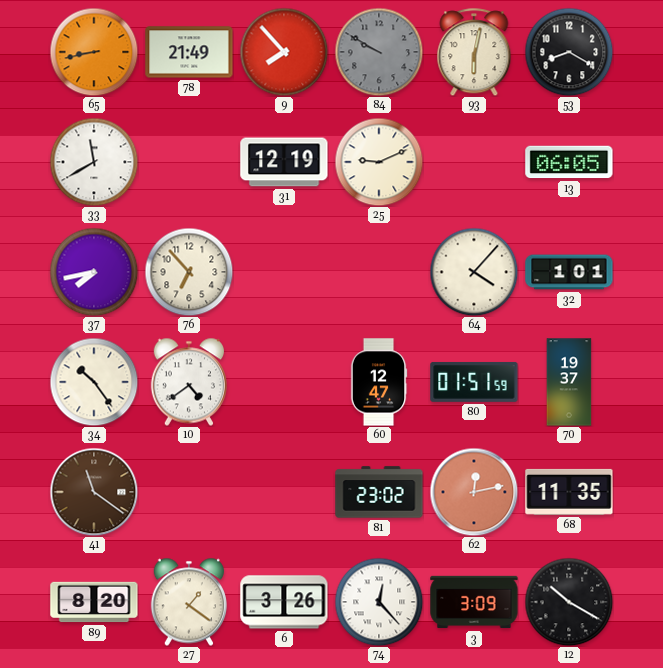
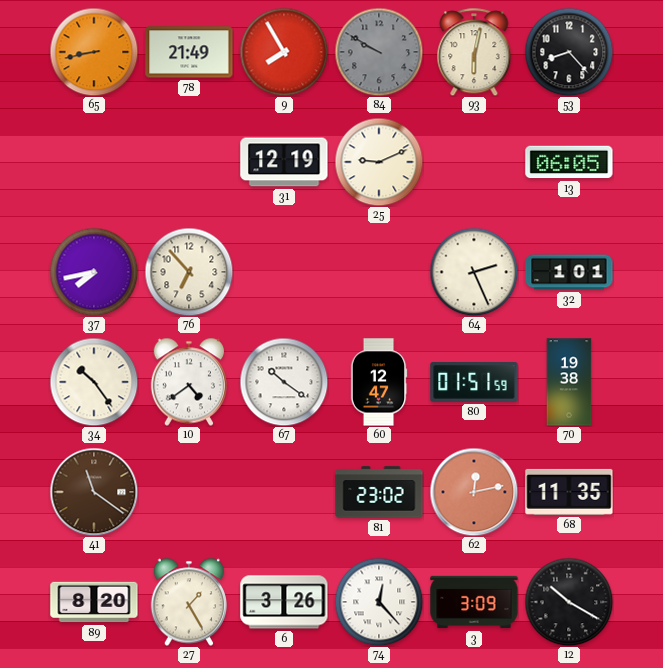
9: 7:53 -> 7:55 (284, 52)
53: 8:20 -> 8:23 (569, 52)
33: 11:40 -> none (94, 162)
64: 4:07 -> 2:26 (474, 272)
67: none -> 10:21 (284, 382)
70: 19:37 -> 19:38 (569, 382)
27: 1:21 -> 1:25 (188, 602)
